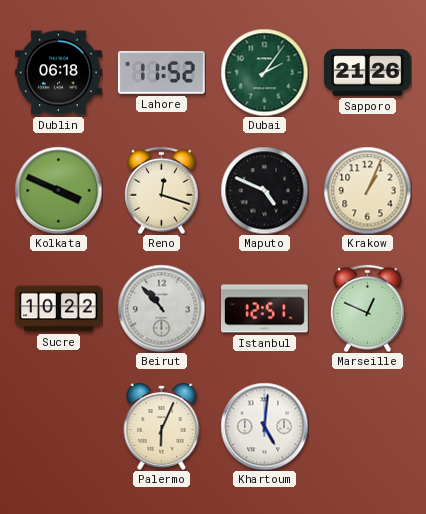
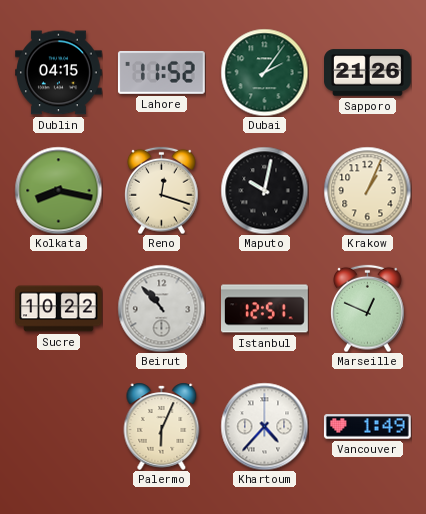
Dublin: 06:18 -> 04:15 (59, 73)
Kolkata: 3:49 -> 8:17 (58, 190)
Maputo: 4:49 -> 10:02 (264, 190)
Khartoum: 5:01 -> 4:37 (264, 426)
Vancouver: none -> 1:49 (367, 427)
